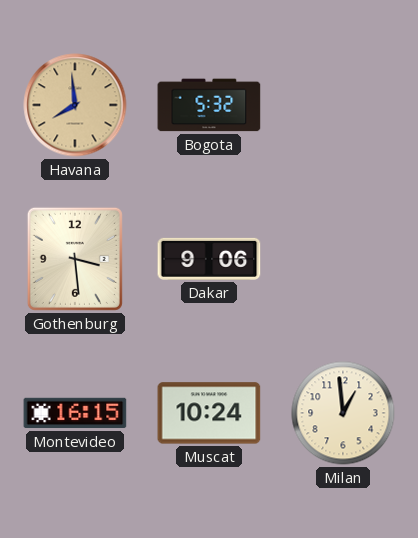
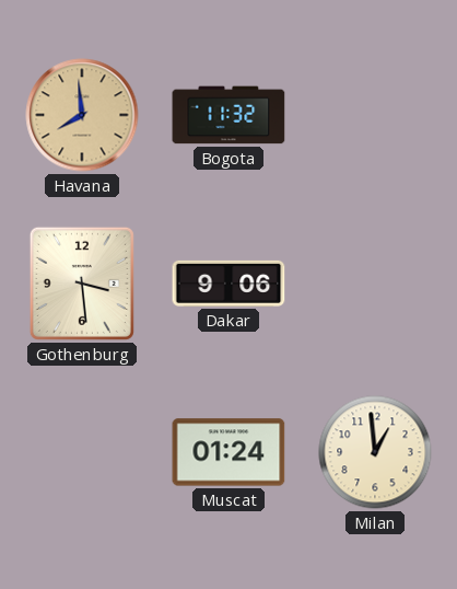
Bogota: 5:32 -> 11:32 (228, 115)
Montevideo: 16:15 -> none (75, 413)
Muscat: 10:24 -> 01:24 (228, 452)
